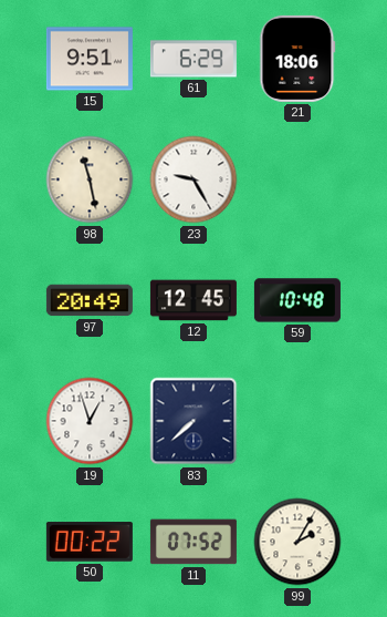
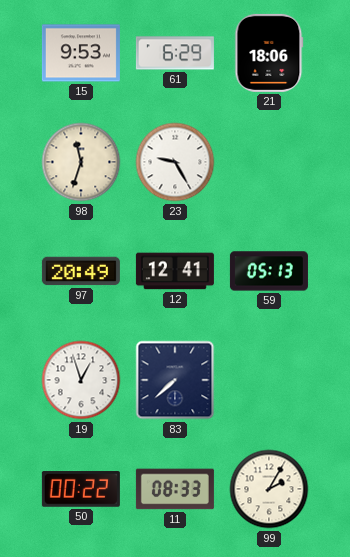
15: 9:51 -> 9:53 (81, 53)
98: 11:28 -> 11:33 (81, 162)
12: 12:45 -> 12:41 (175, 271)
59: 10:48 -> 05:13 (269, 271)
11: 07:52 -> 08:33 (175, 489)
